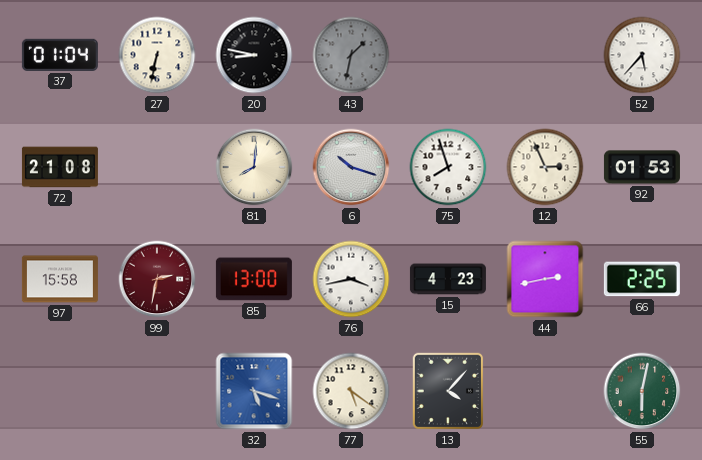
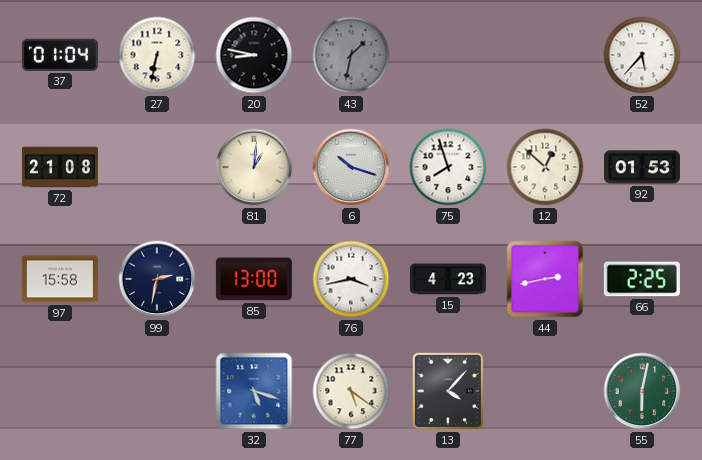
81: 8:01 -> 1:01 (254, 167)
12: 2:56 -> 12:52 (545, 167)
99 dial: burgundy -> navy (157, 279)
